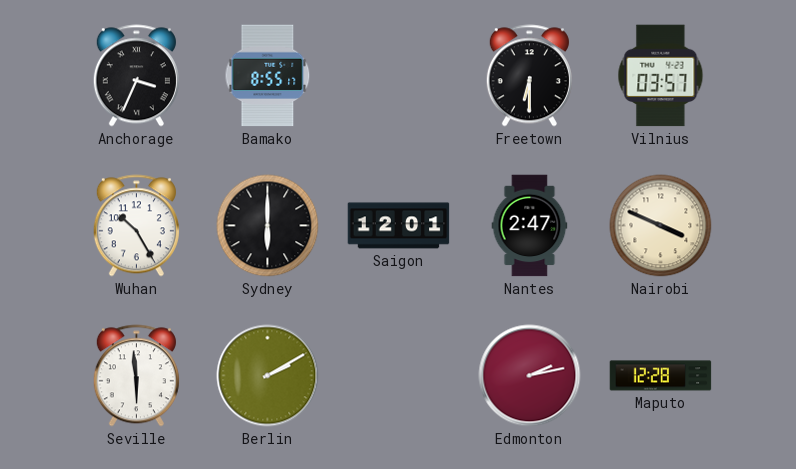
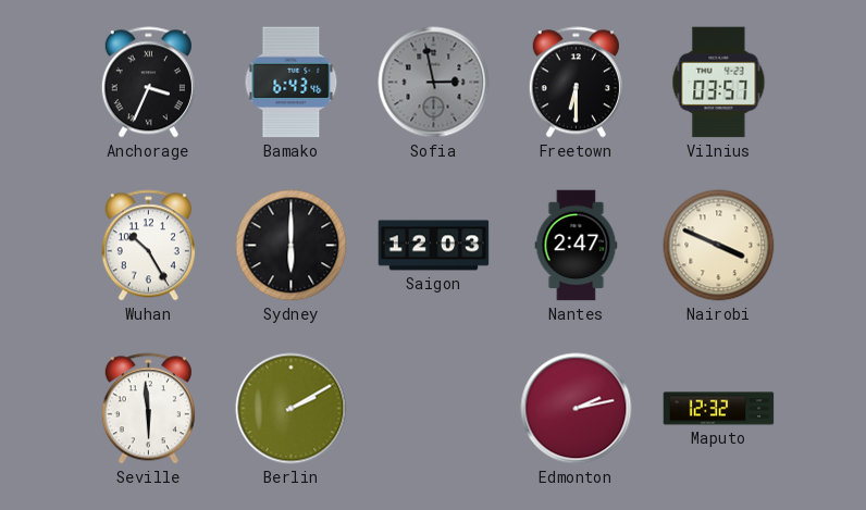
Bamako: 8:55 -> 6:43 (292, 83)
Sofia: none -> 2:58 (434, 83)
Saigon: 12:01 -> 12:03 (434, 246)
Maputo: 12:28 -> 12:32 (719, 409)
